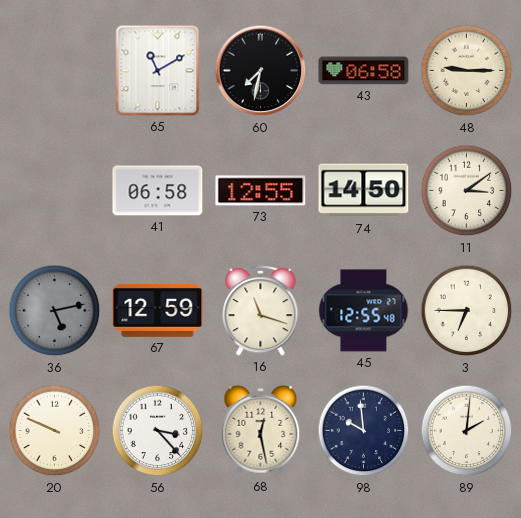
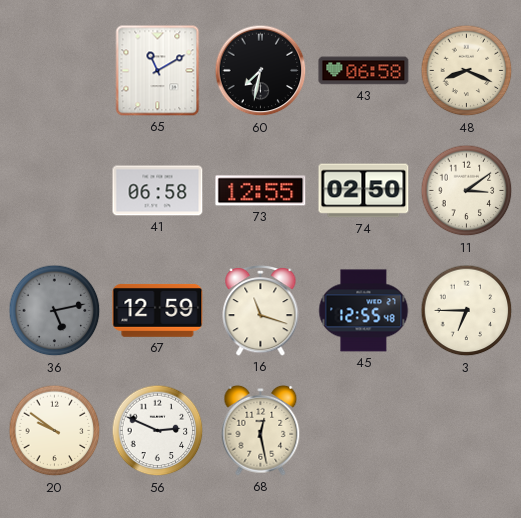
48: 9:15 -> 8:19 (467, 71)
74: 14:50 -> 02:50 (364, 191)
20: 9:49 -> 9:51 (55, 431)
56: 3:23 -> 2:49 (158, 431)
98: 9:59 -> none (364, 431)
89: 2:01 -> none (467, 431)
